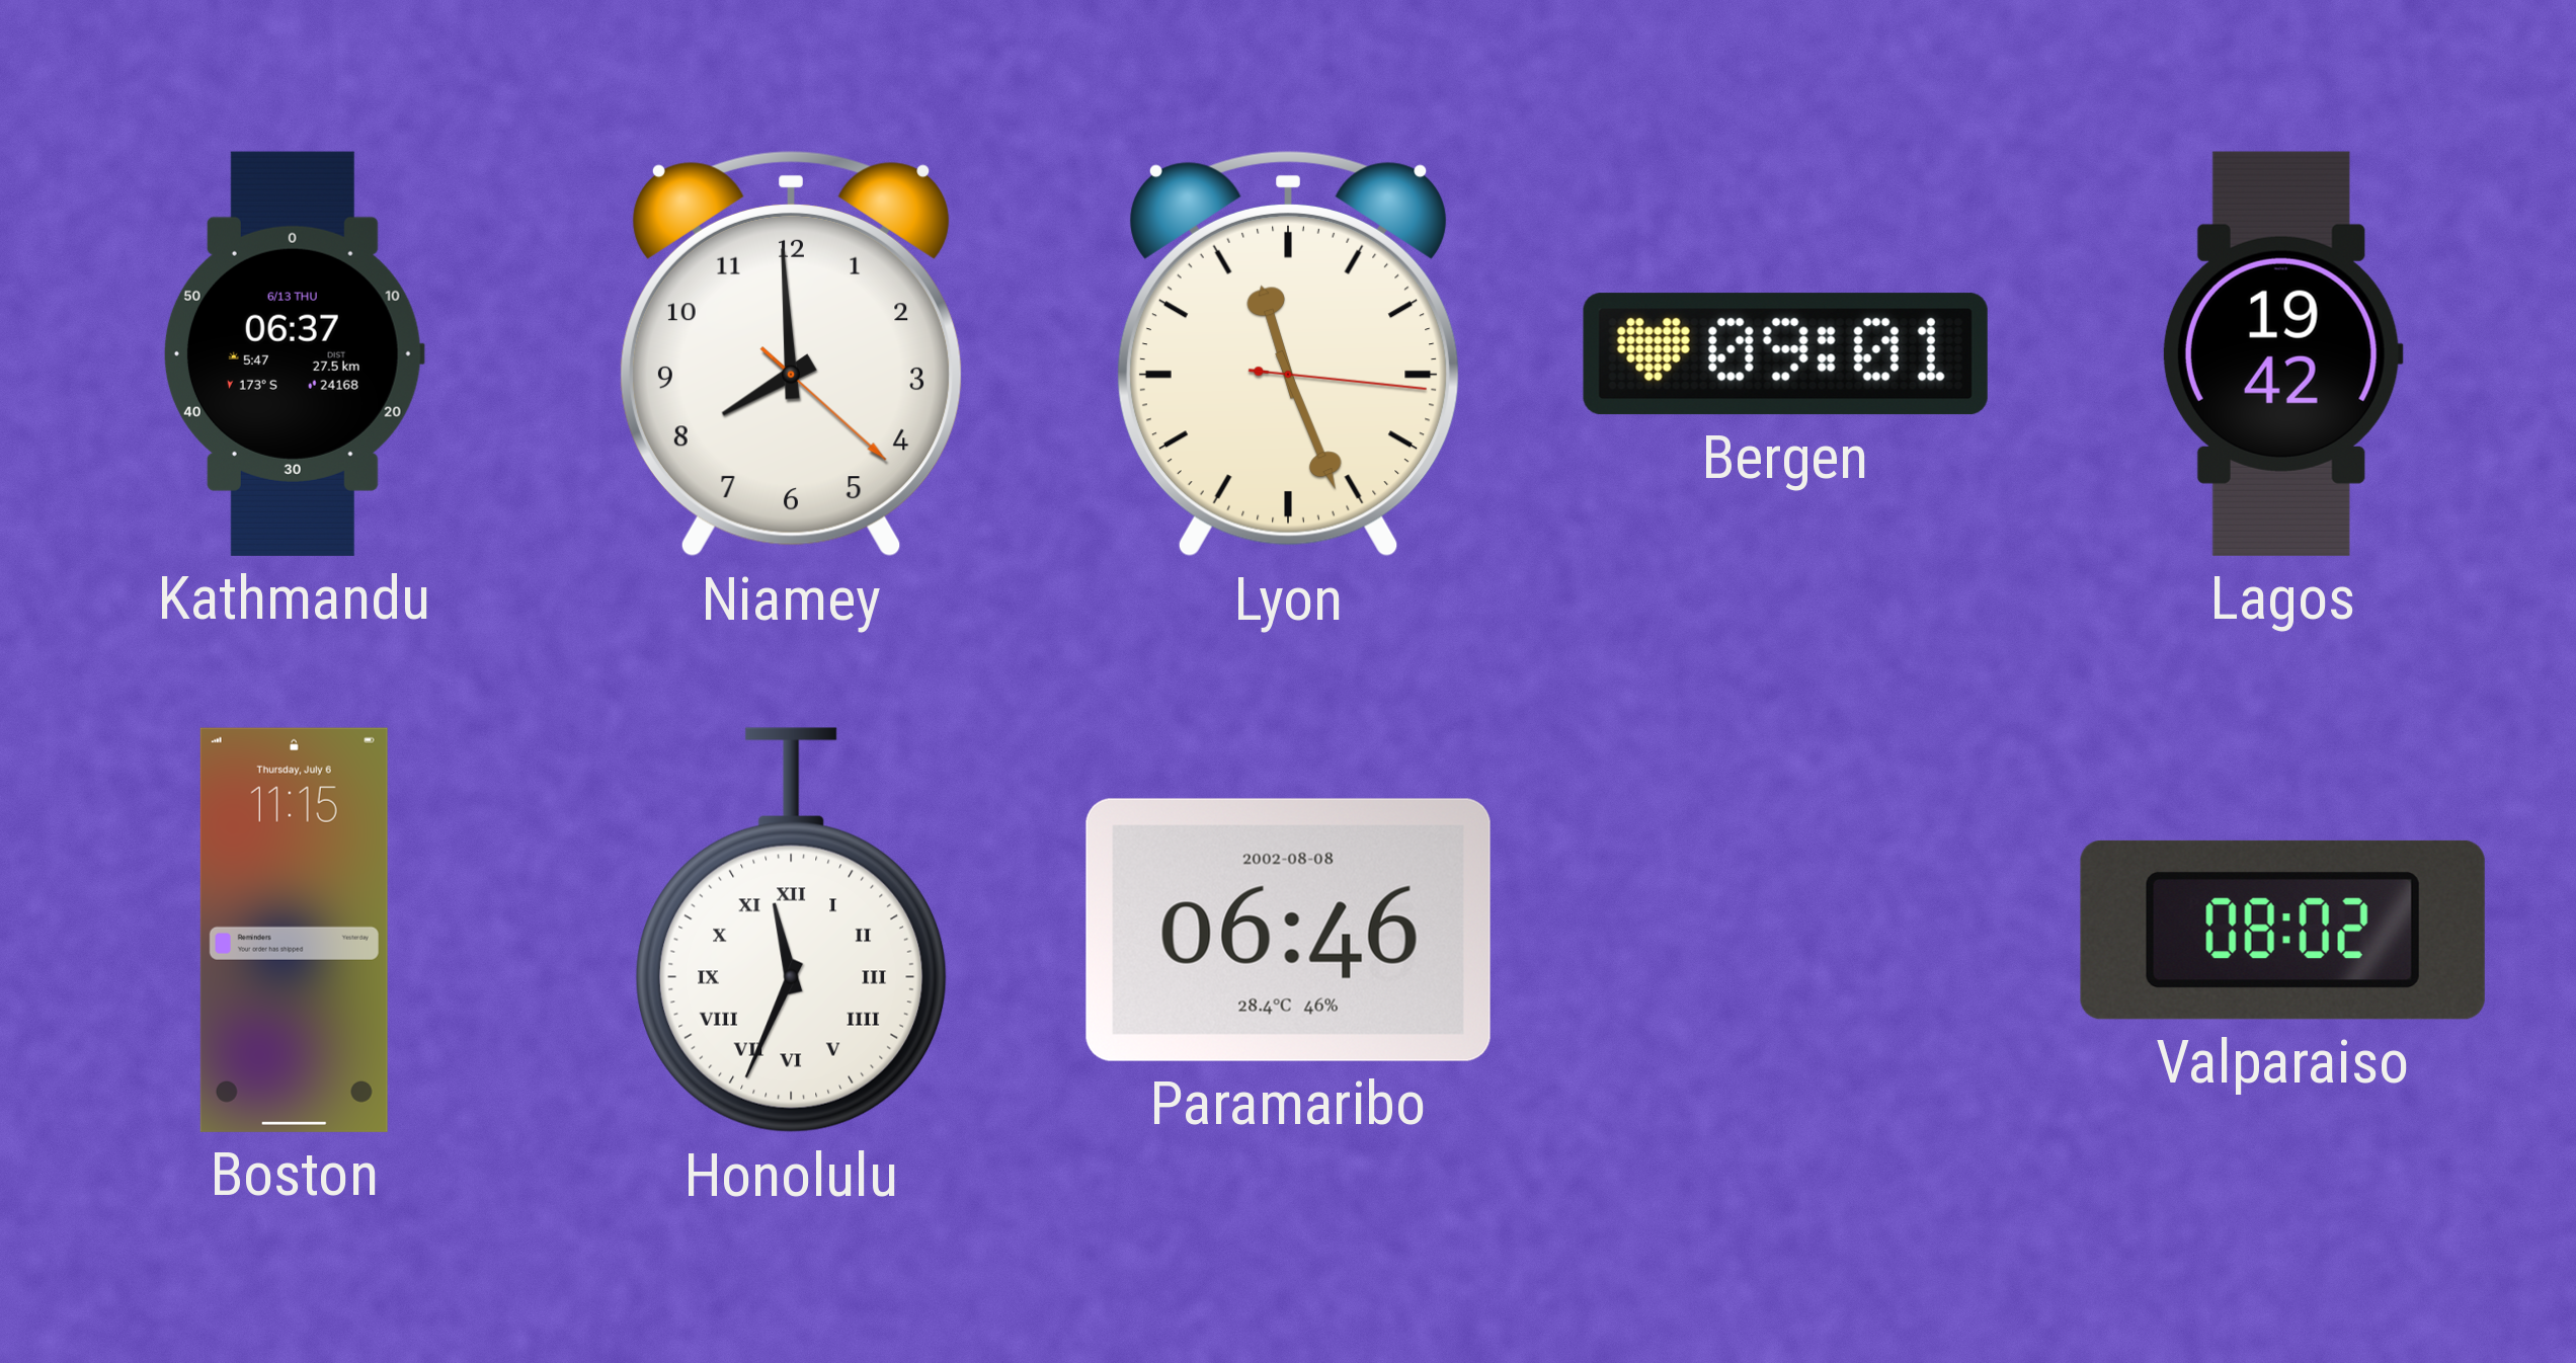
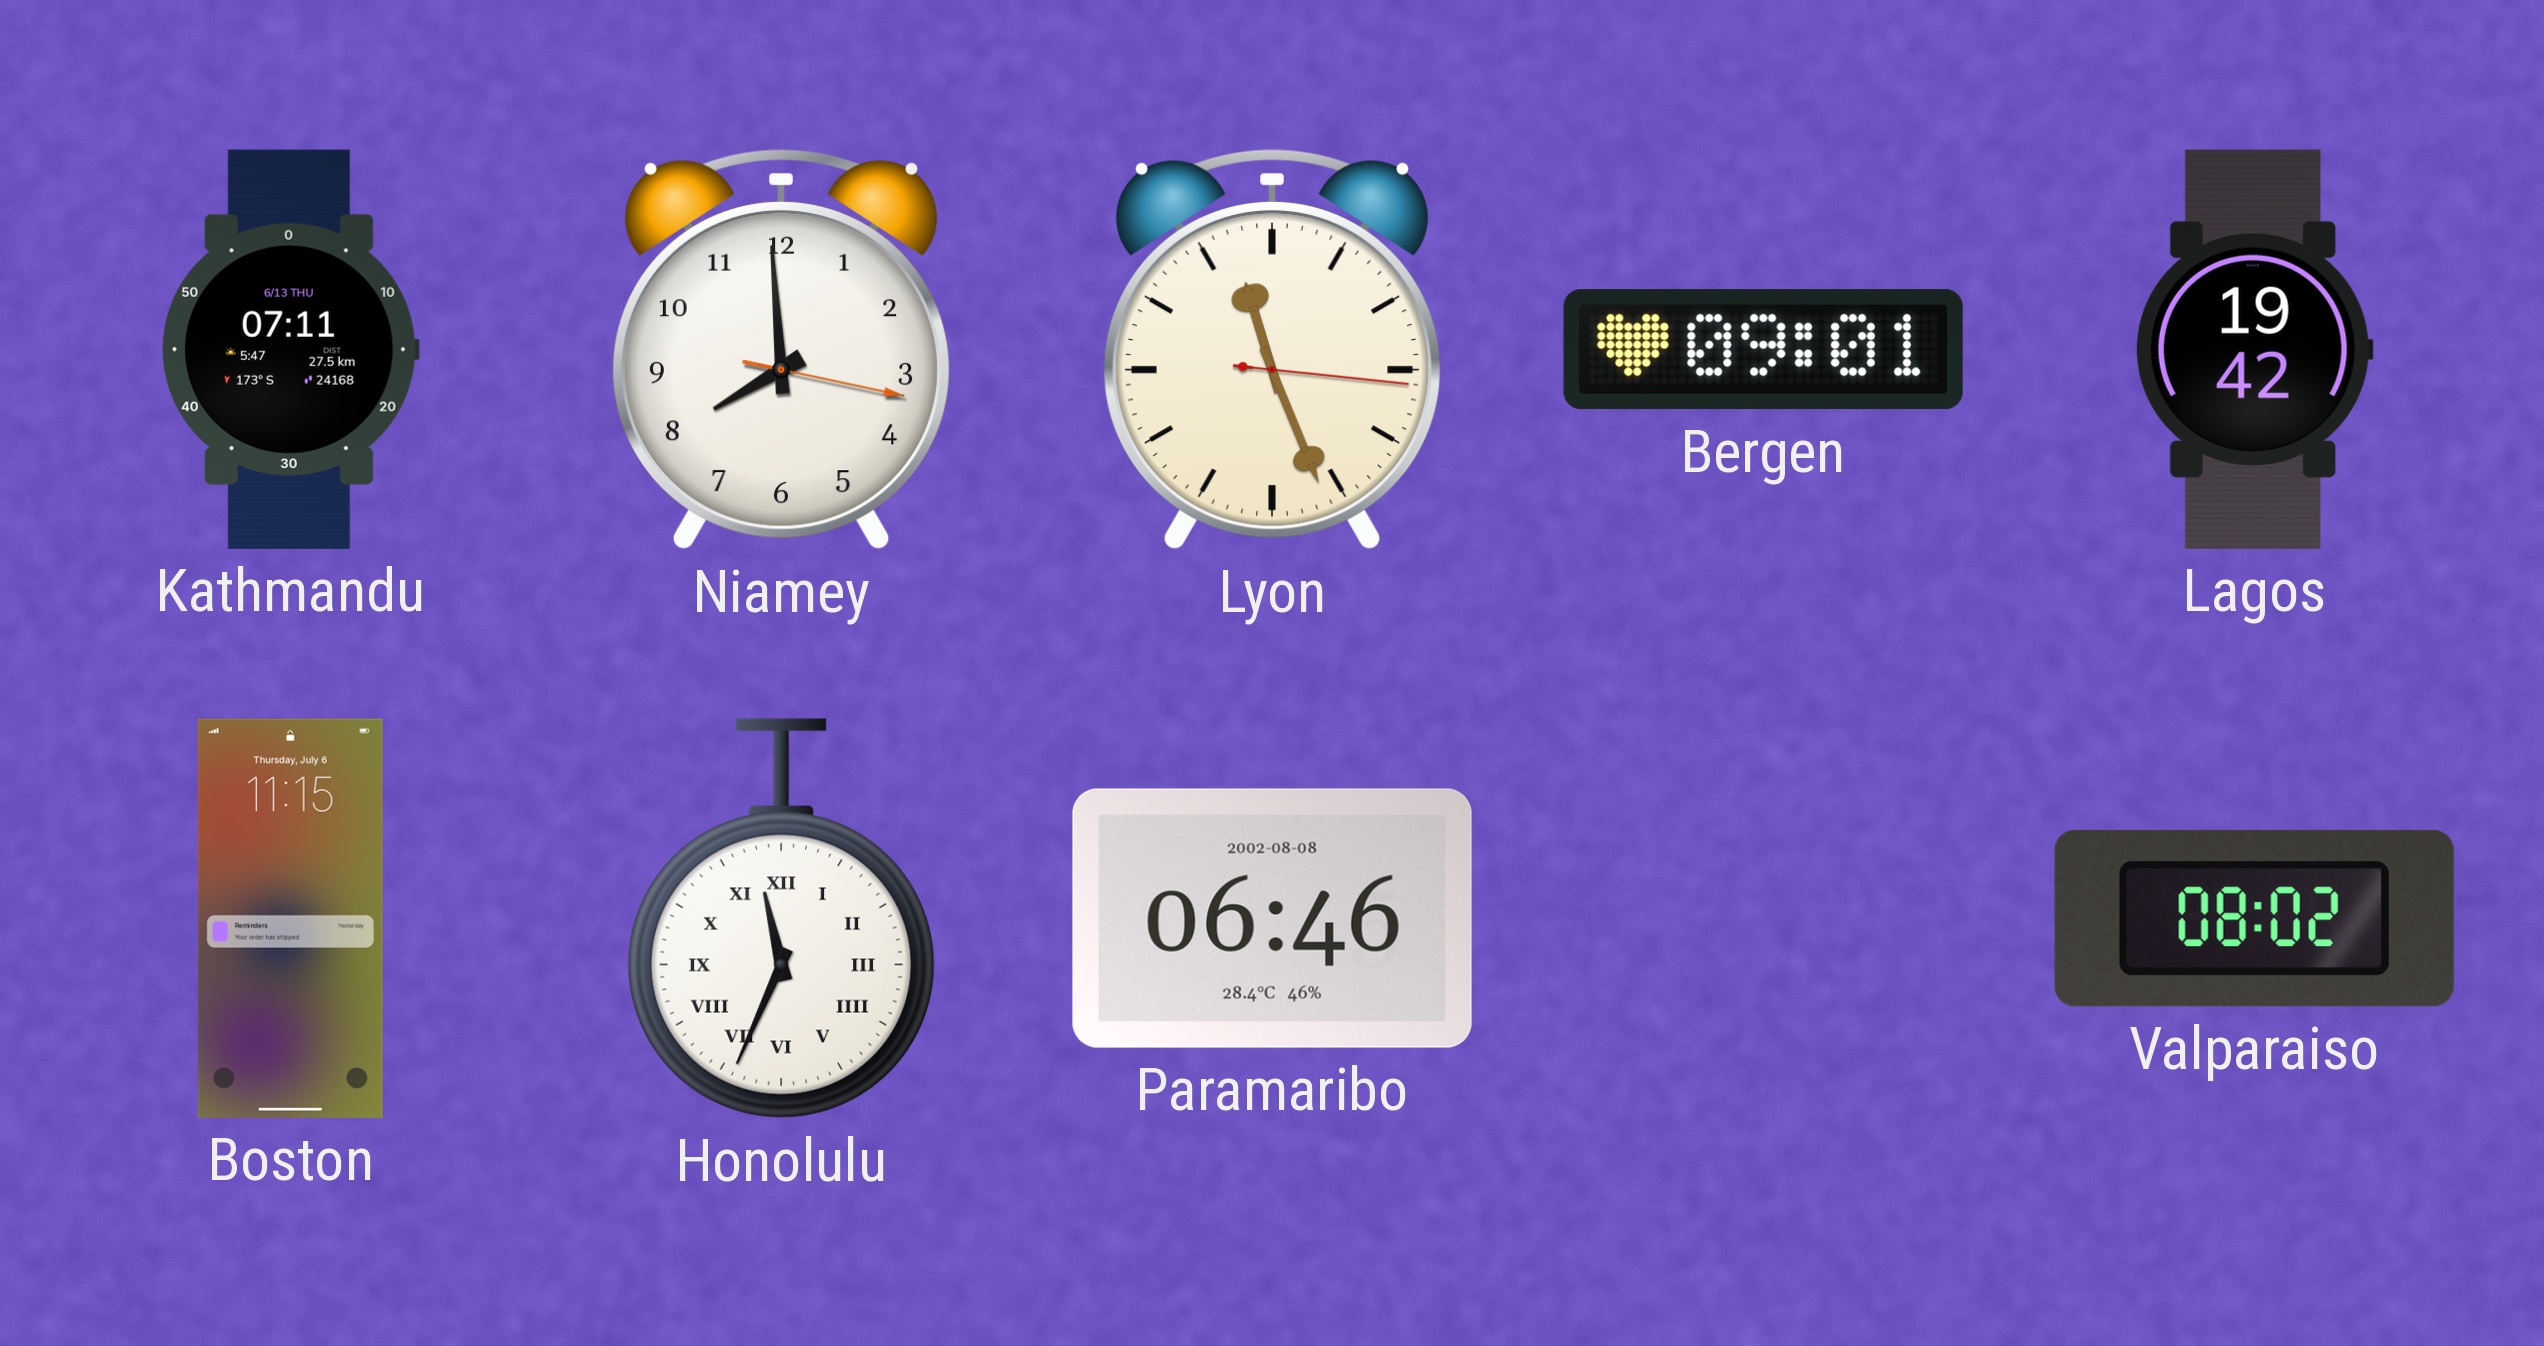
Kathmandu: 06:37 -> 07:11 (290, 349)
Niamey: 7:59:22 -> 7:59:17 (781, 349)
